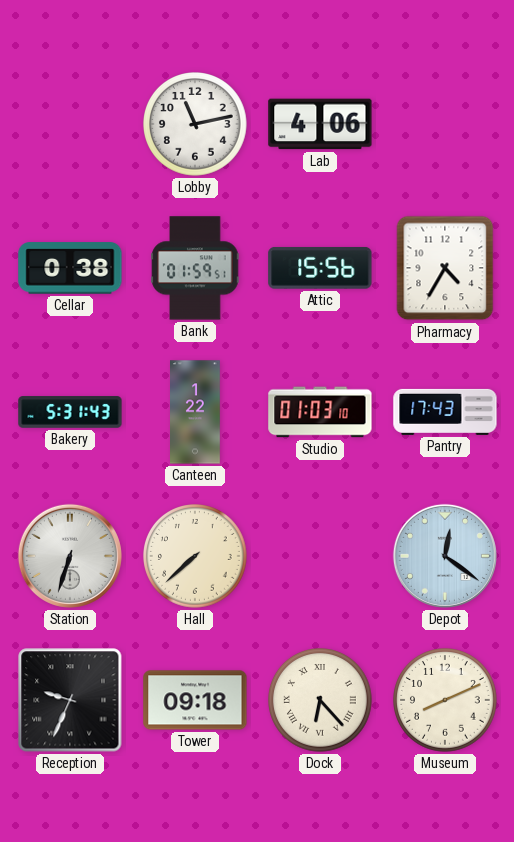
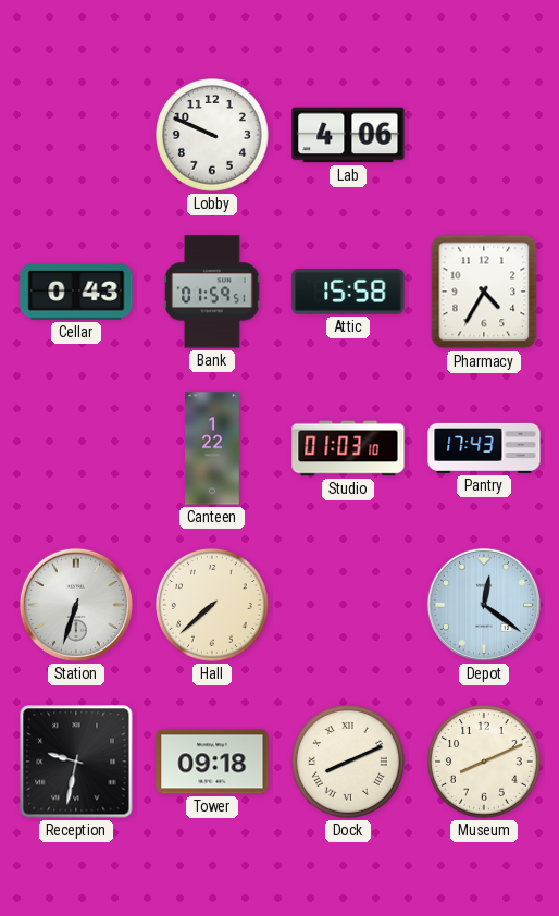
Lobby: 11:13 -> 9:49 (213, 136)
Cellar: 0:38 -> 0:43 (76, 292)
Attic: 15:56 -> 15:58 (348, 292)
Bakery: 5:31 -> none (70, 412)
Reception: 9:34 -> 9:32 (76, 762)
Dock: 6:23 -> 8:11 (349, 763)
